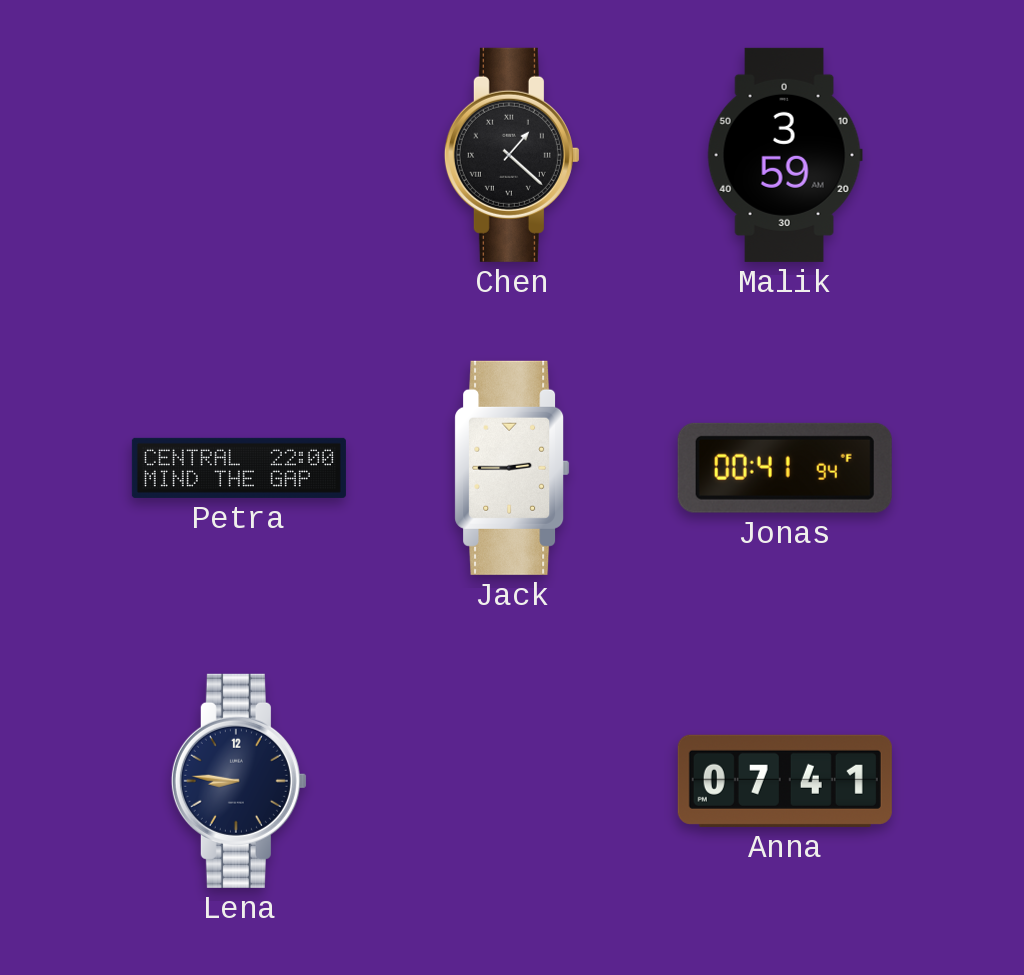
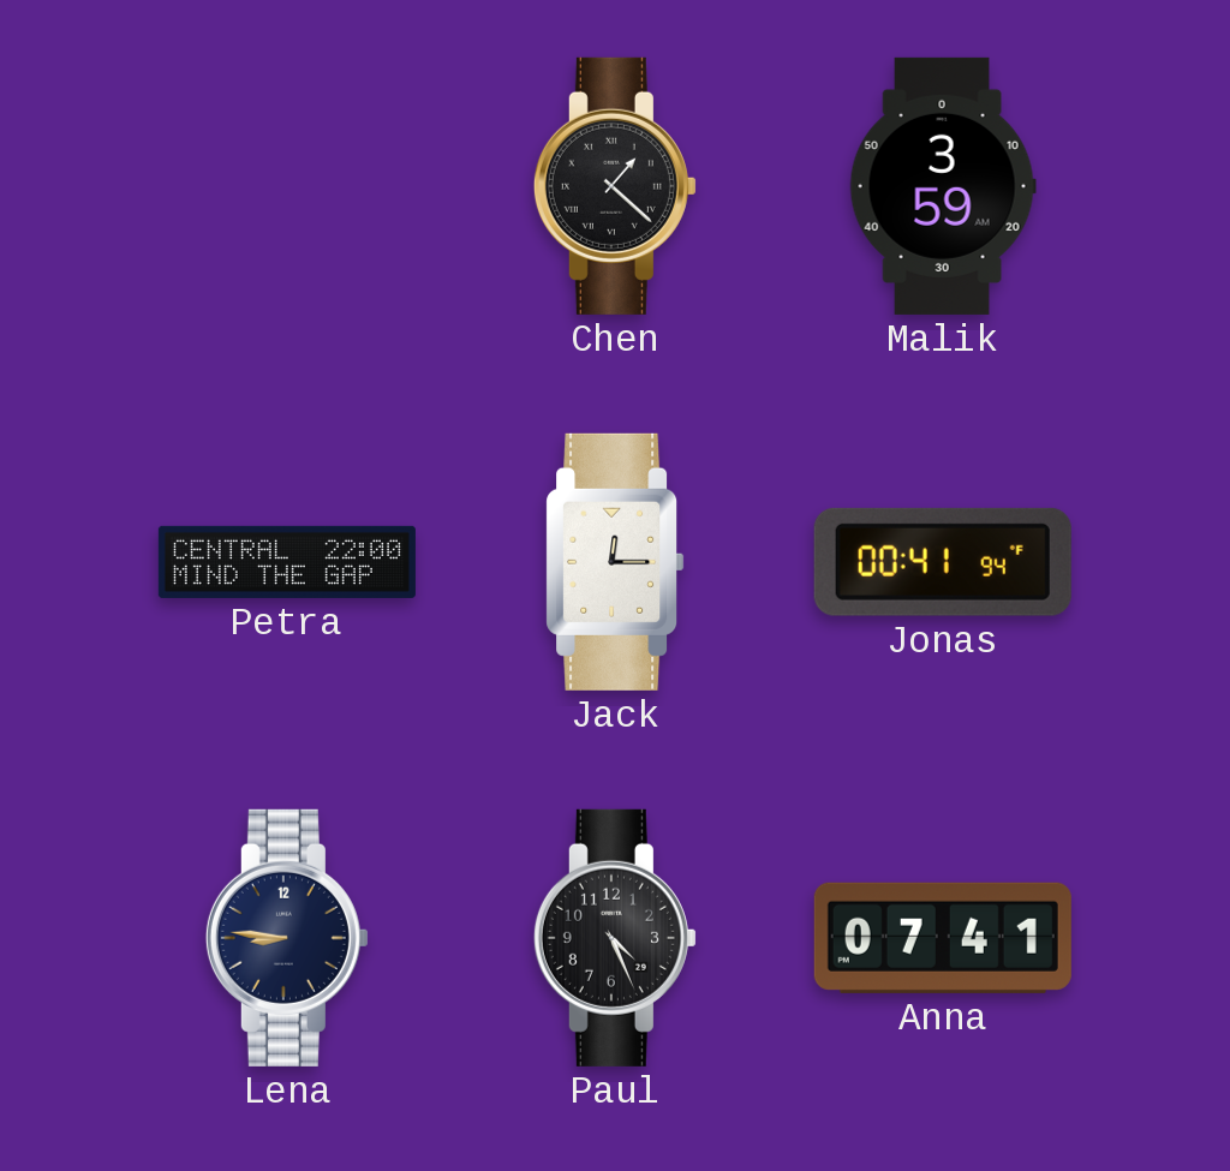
Jack: 2:45 -> 12:15 (615, 562)
Paul: none -> 4:26 (615, 938)
